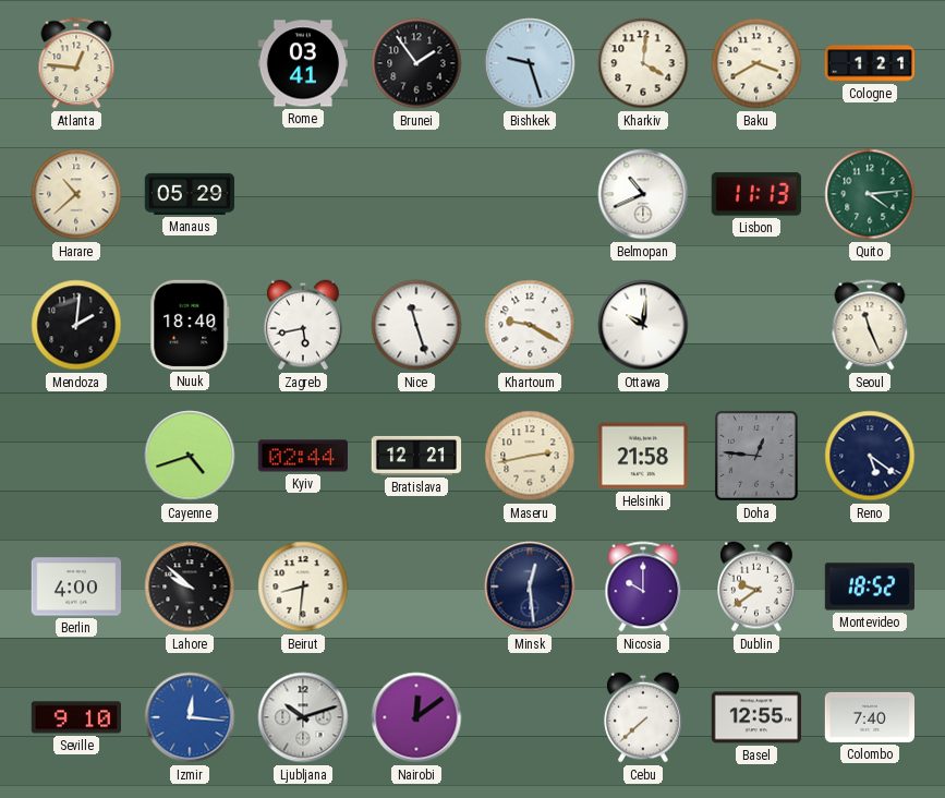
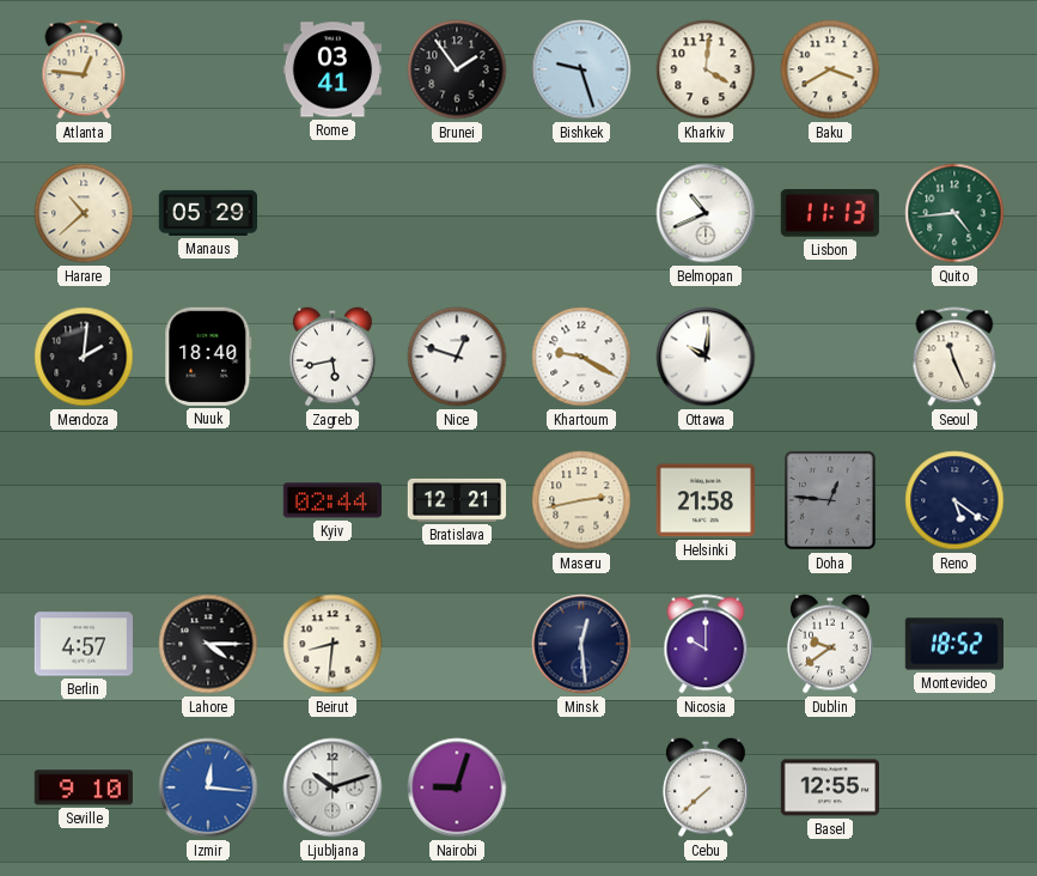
Cologne: 1:21 -> none (870, 63)
Quito: 4:14 -> 4:44 (954, 213)
Nice: 11:27 -> 12:48 (457, 357)
Cayenne: 4:42 -> none (190, 456)
Berlin: 4:00 -> 4:57 (83, 644)
Lahore: 9:52 -> 4:15 (208, 644)
Nairobi: 12:09 -> 9:03 (457, 787)
Colombo: 7:40 -> none (869, 717)
